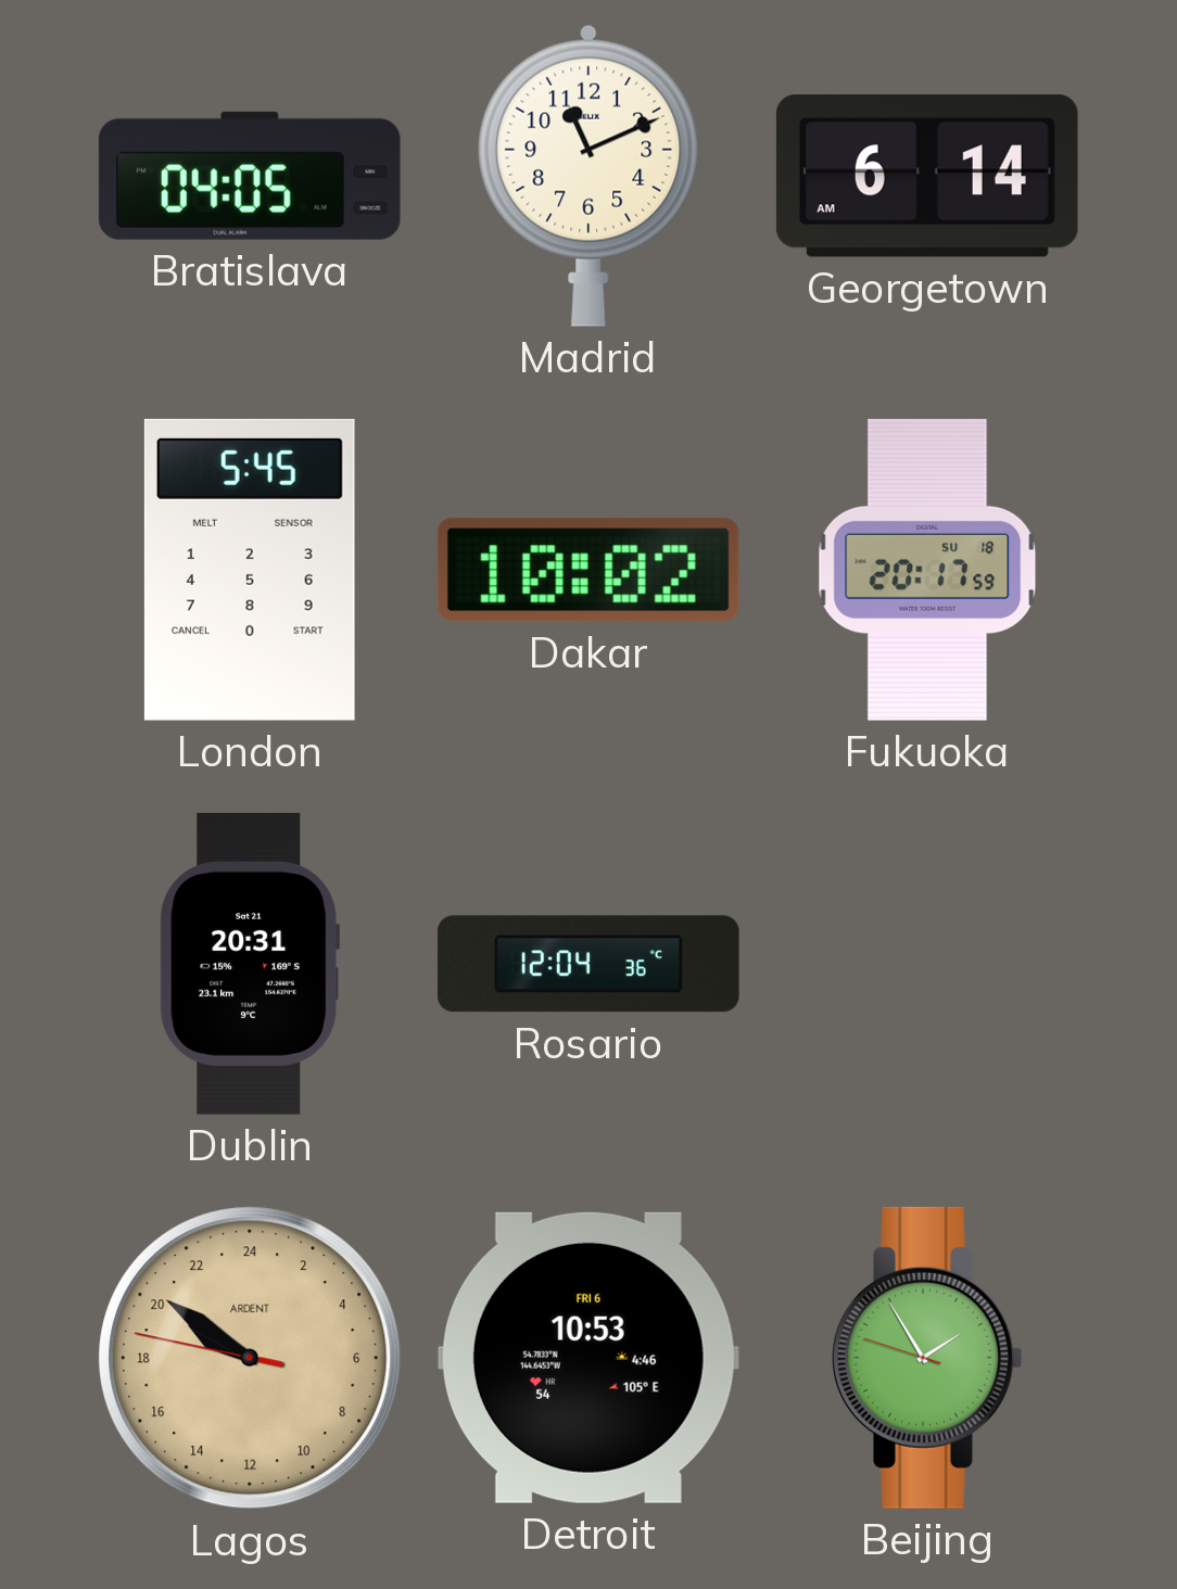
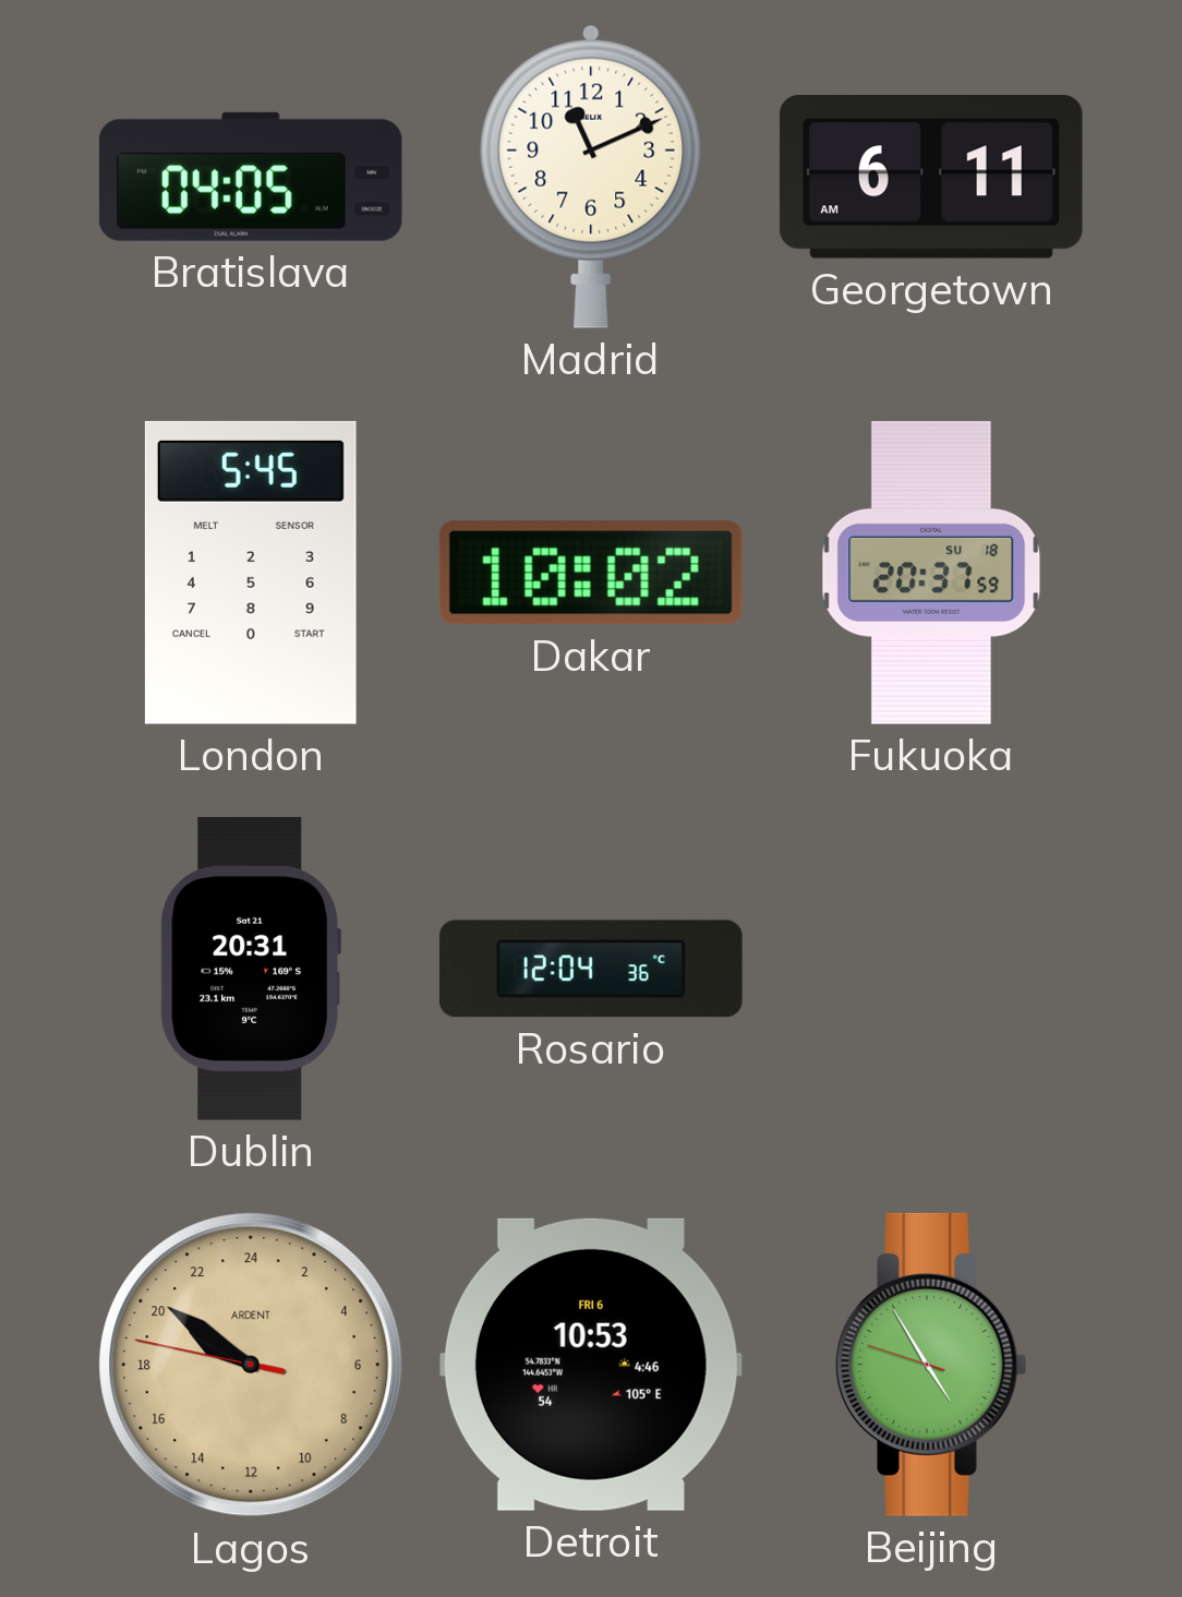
Georgetown: 6:14 -> 6:11 (931, 177)
Fukuoka: 20:17 -> 20:37 (931, 573)
Beijing: 1:54 -> 4:54 (931, 1365)
